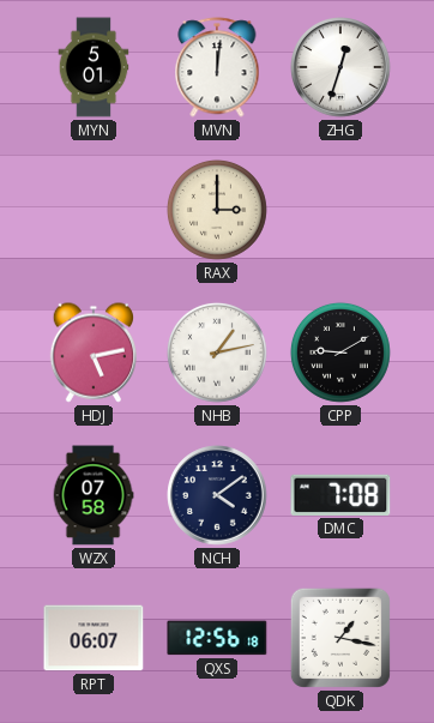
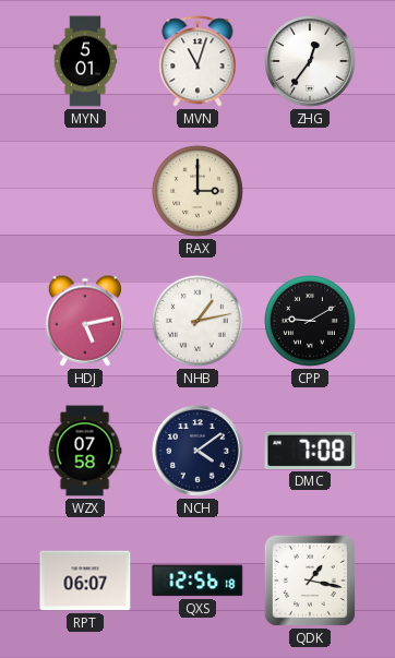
MVN: 12:01 -> 11:03 (197, 61)
ZHG: 12:33 -> 12:36 (310, 61)
